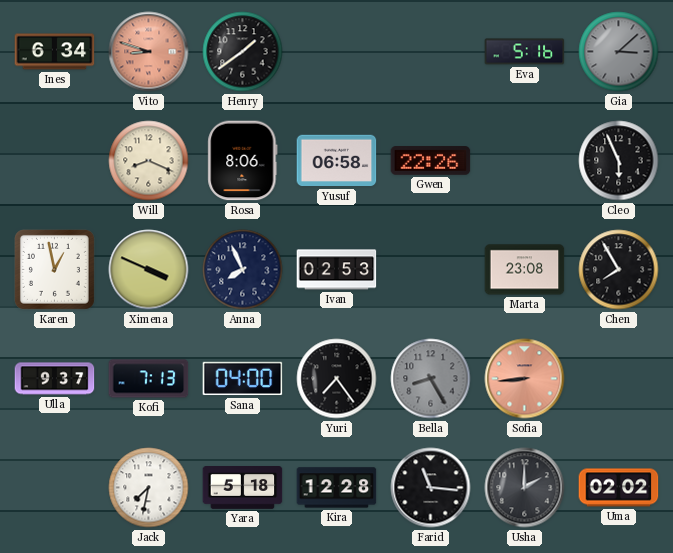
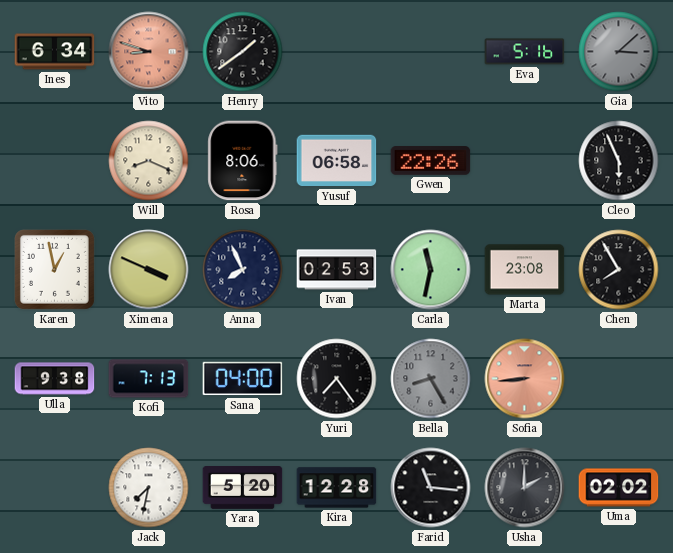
Carla: none -> 11:32 (431, 270)
Ulla: 9:37 -> 9:38 (55, 379)
Yara: 5:18 -> 5:20 (243, 488)
